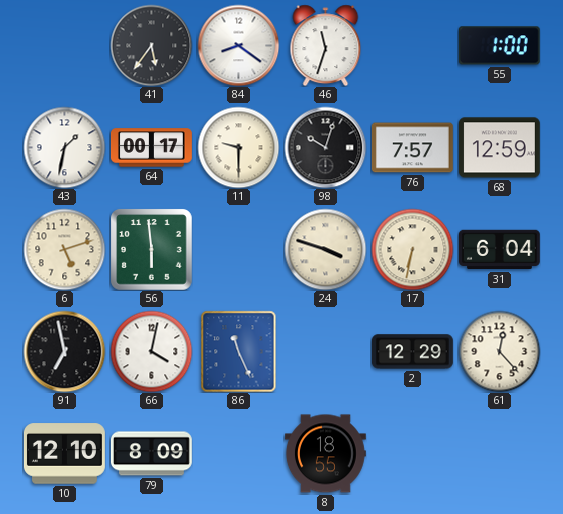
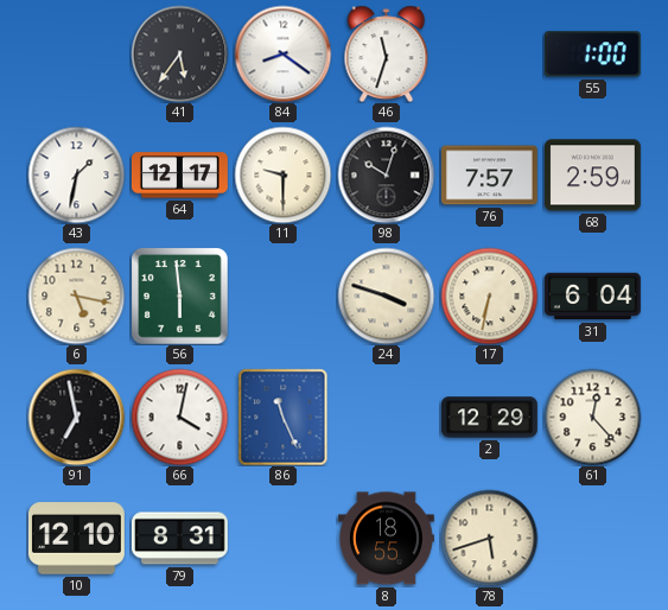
64: 00:17 -> 12:17 (180, 176)
68: 12:59 -> 2:59 (592, 176)
6: 5:12 -> 5:17 (76, 296)
79: 8:09 -> 8:31 (179, 539)
78: none -> 5:42 (489, 538)
